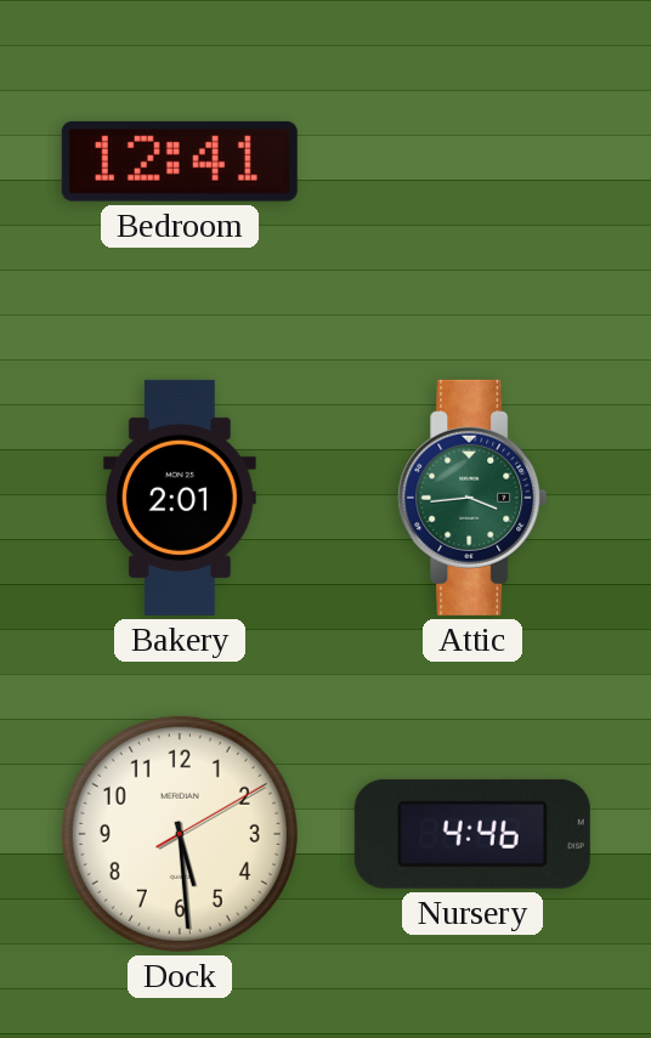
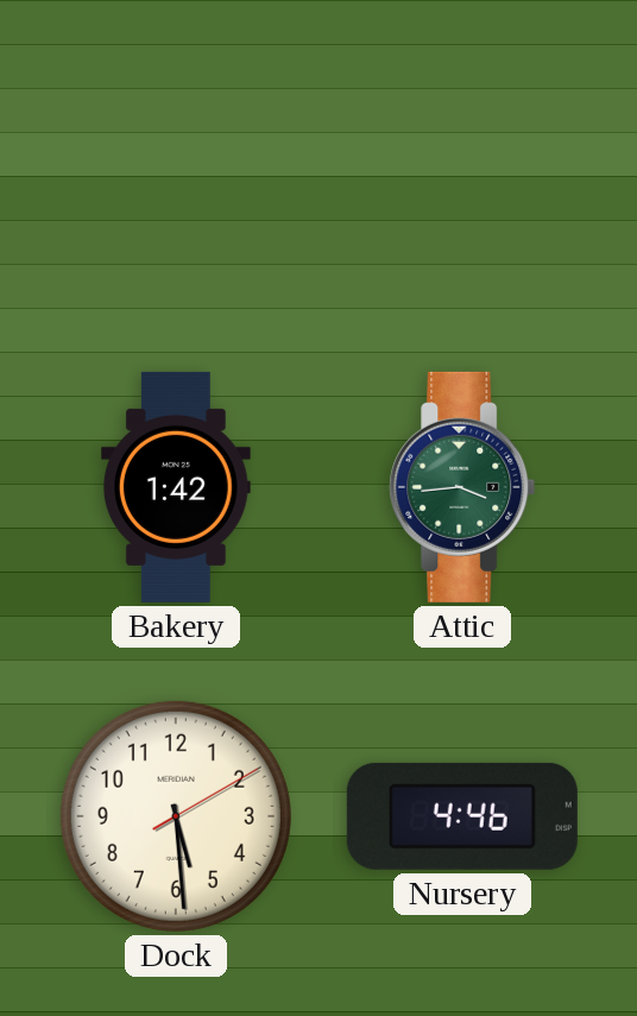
Bedroom: 12:41 -> none (180, 161)
Bakery: 2:01 -> 1:42 (176, 487)
